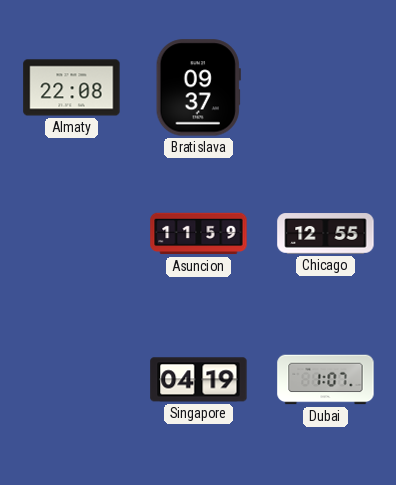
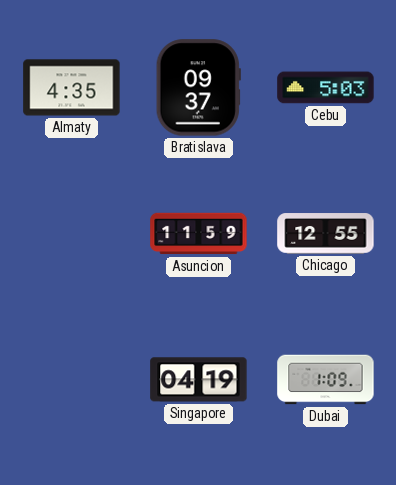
Almaty: 22:08 -> 4:35 (72, 88)
Cebu: none -> 5:03 (326, 88)
Dubai: 1:07 -> 1:09 (326, 380)
